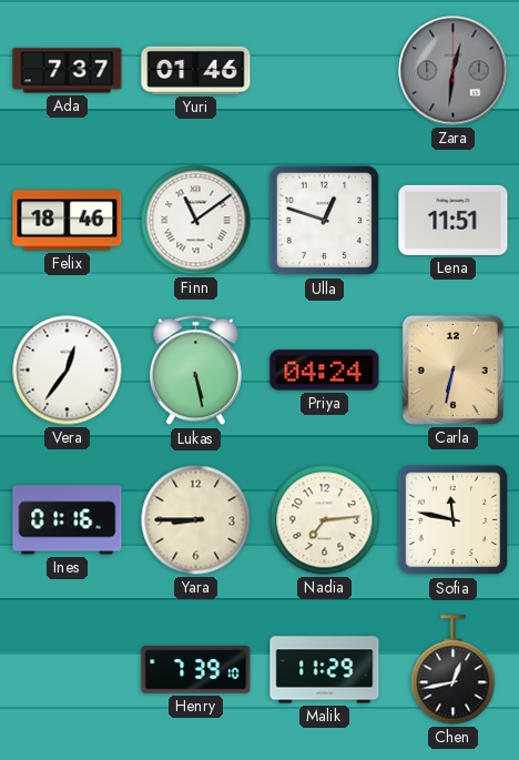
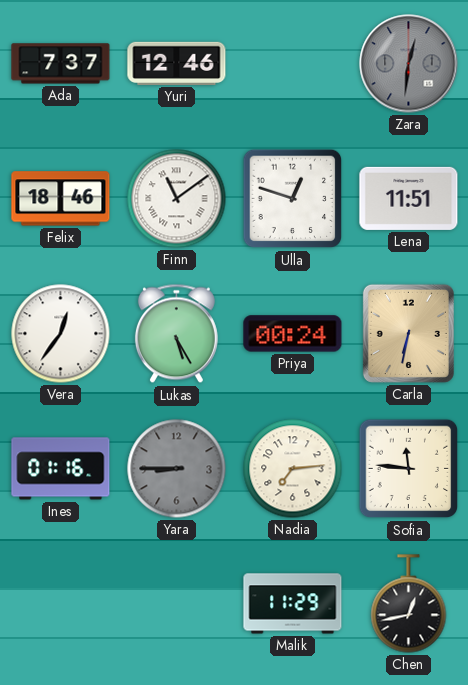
Yuri: 01:46 -> 12:46 (177, 63)
Lukas: 5:28 -> 5:25 (176, 334)
Priya: 04:24 -> 00:24 (293, 334)
Yara dial: cream -> grey (177, 469)
Sofia: 11:47 -> 11:46 (409, 469)
Henry: 7:39 -> none (196, 670)
